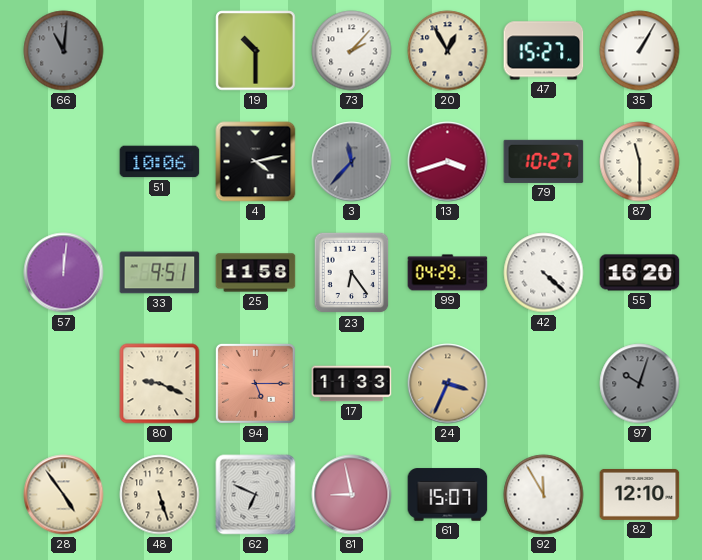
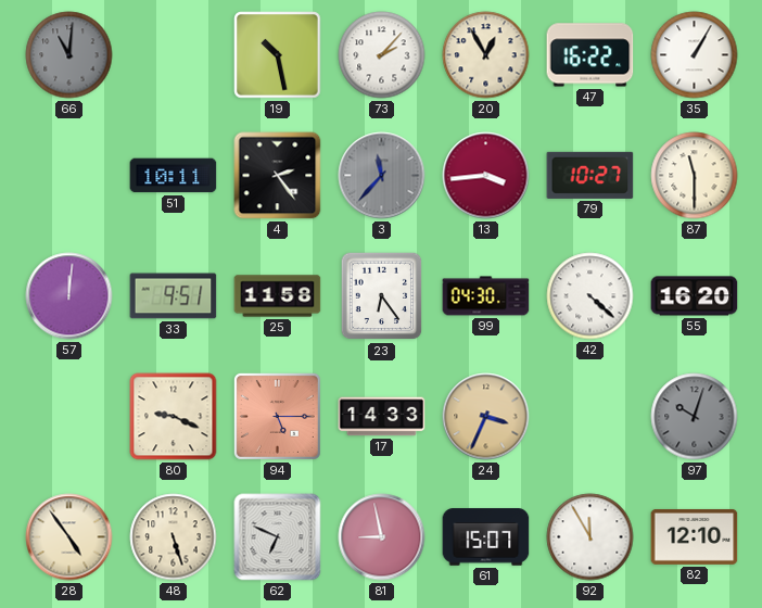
19: 10:30 -> 10:28 (278, 55)
47: 15:27 -> 16:22 (590, 55)
51: 10:06 -> 10:11 (174, 176)
4: 4:13 -> 2:24 (278, 176)
13: 3:42 -> 3:44 (486, 176)
99: 04:29 -> 04:30 (486, 296)
17: 11:33 -> 14:33 (382, 417)
